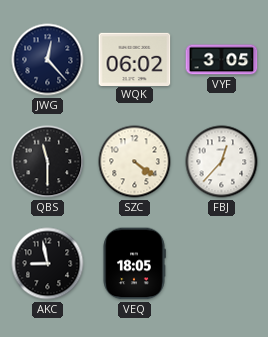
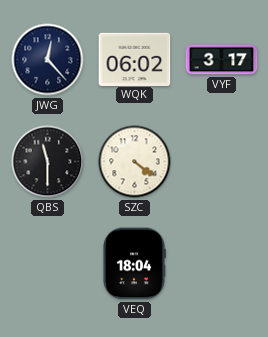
VYF: 3:05 -> 3:17 (222, 60)
FBJ: 12:37 -> none (222, 162)
AKC: 8:58 -> none (48, 264)
VEQ: 18:05 -> 18:04 (134, 264)
